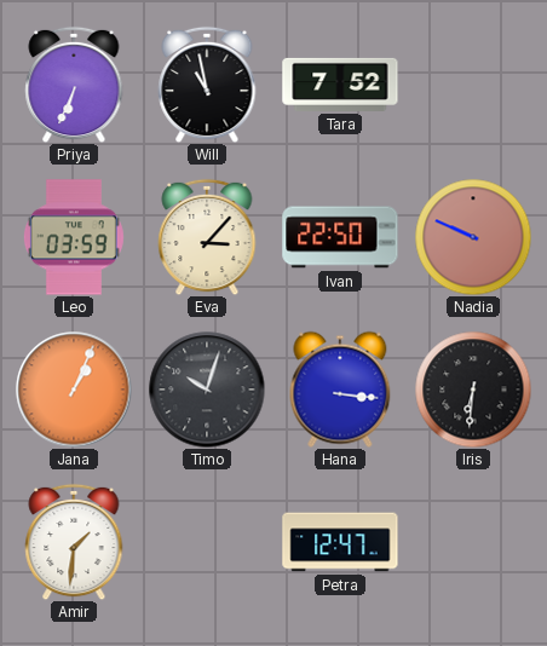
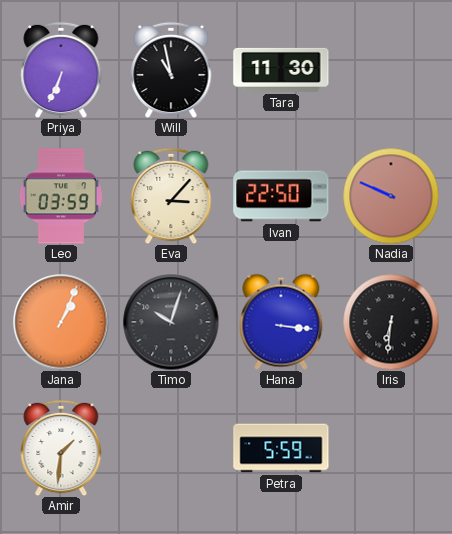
Tara: 7:52 -> 11:30 (281, 70)
Petra: 12:47 -> 5:59 (281, 448)
